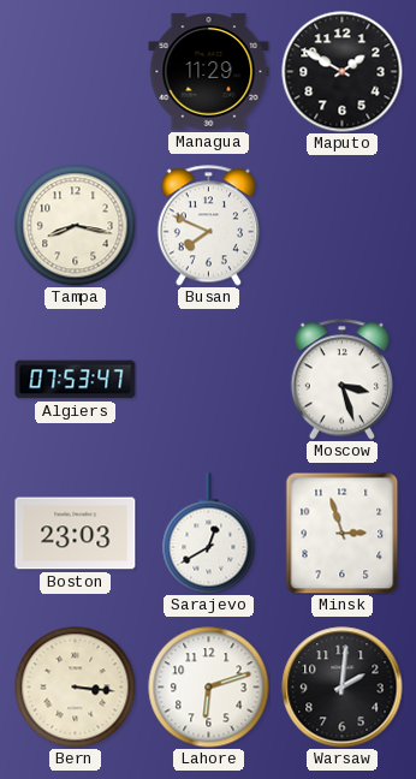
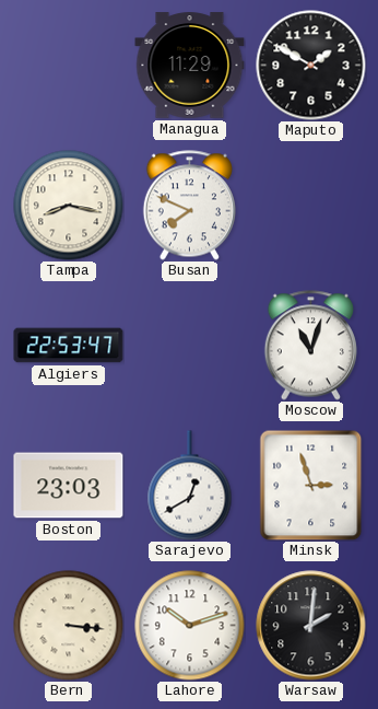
Algiers: 07:53 -> 22:53 (69, 346)
Moscow: 3:27 -> 11:03 (310, 346)
Lahore: 6:12 -> 10:12 (190, 626)
